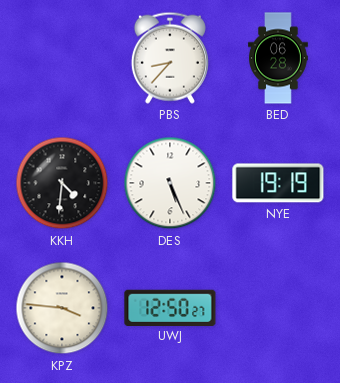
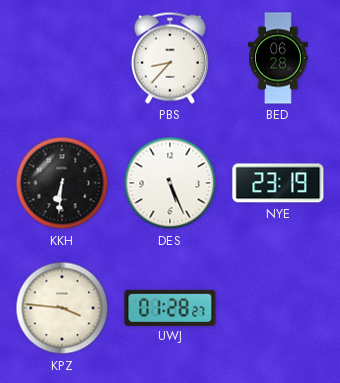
KKH: 4:31 -> 6:31 (62, 183)
NYE: 19:19 -> 23:19 (278, 183)
UWJ: 12:50 -> 01:28 (170, 307)
